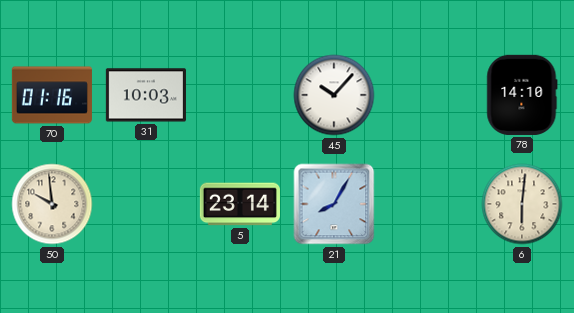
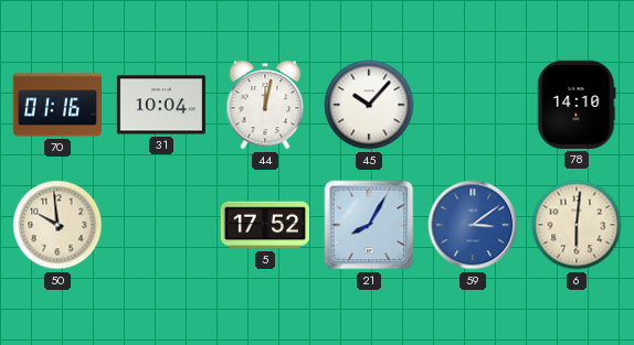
31: 10:03 -> 10:04 (161, 105)
44: none -> 12:02 (265, 105)
5: 23:14 -> 17:52 (265, 225)
59: none -> 3:09 (473, 225)
